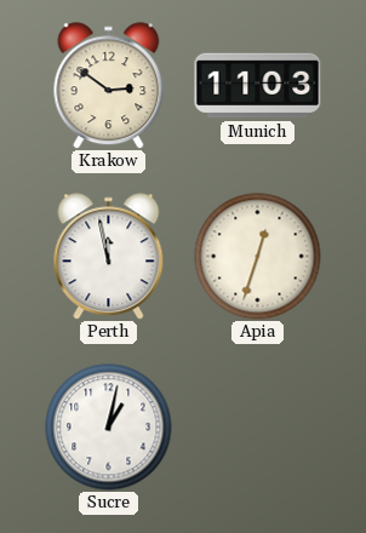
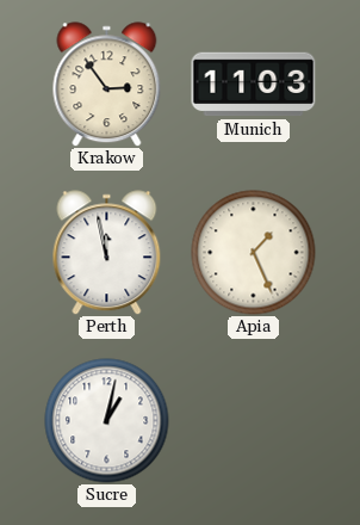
Krakow: 2:51 -> 2:54 (107, 85)
Apia: 12:33 -> 1:26 (254, 253)
